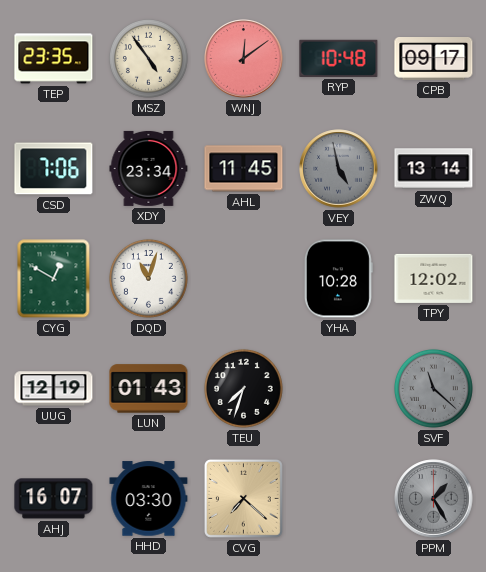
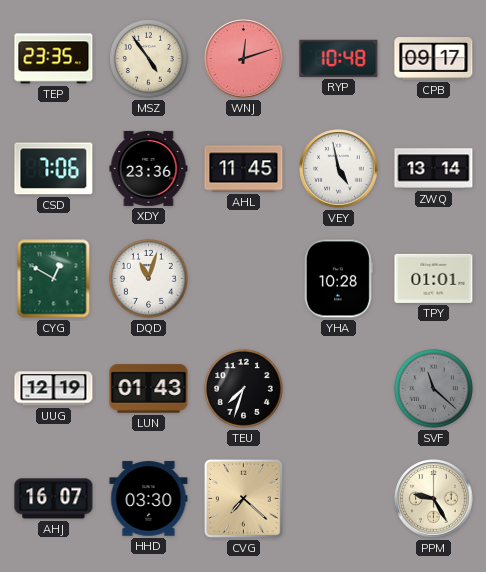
WNJ: 12:09 -> 12:12 (244, 59)
XDY: 23:34 -> 23:36 (149, 168)
VEY dial: grey -> white (339, 169)
TPY: 12:02 -> 01:01 (434, 278)
PPM: 1:25 -> 9:25 (434, 499)
PPM dial: grey -> cream (434, 499)
